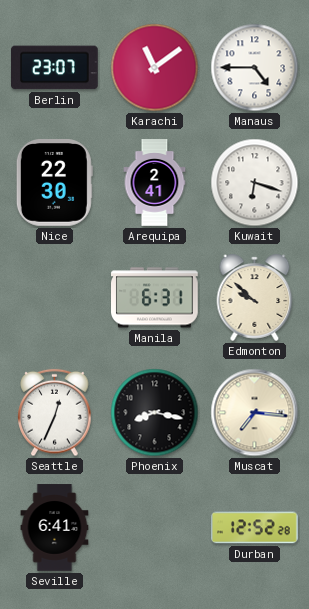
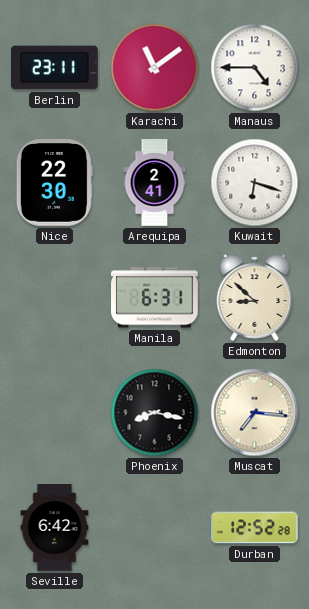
Berlin: 23:07 -> 23:11 (55, 68)
Edmonton: 9:52 -> 8:52 (255, 297)
Seattle: 12:34 -> none (55, 413)
Seville: 6:41 -> 6:42 (55, 528)
